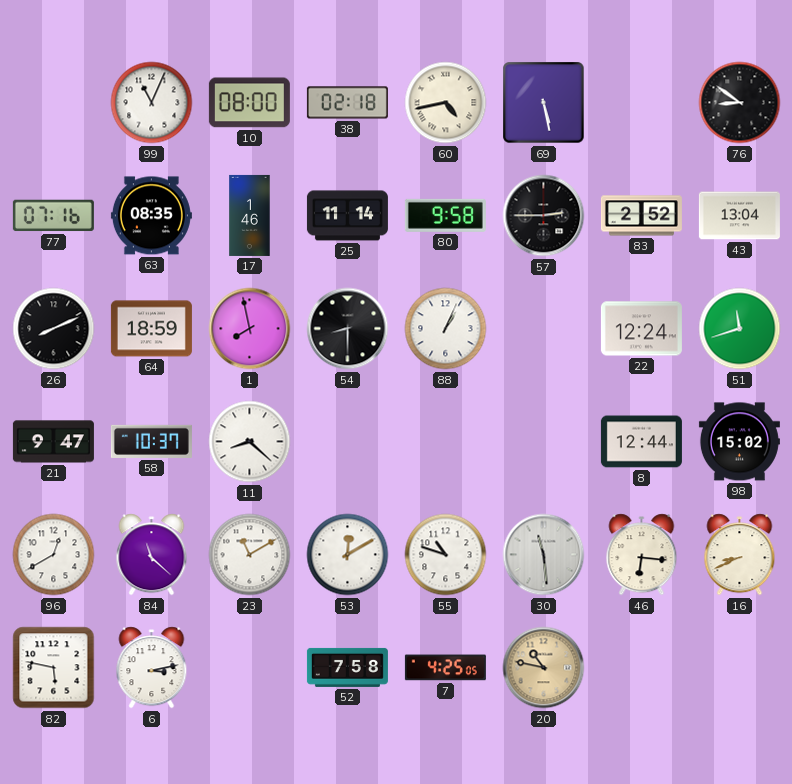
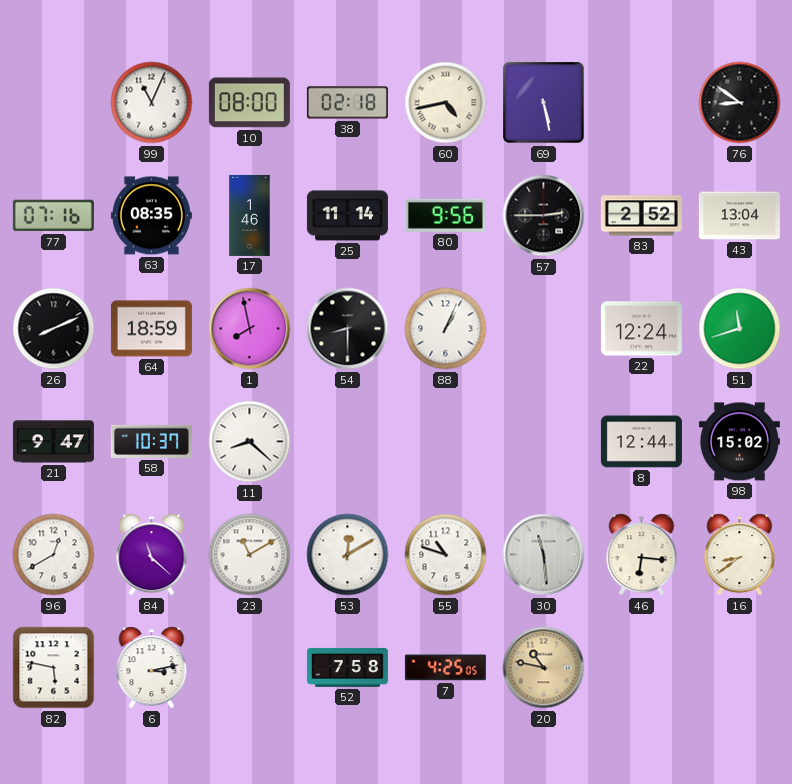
80: 9:58 -> 9:56 (445, 215)
16: 8:41 -> 8:39 (740, 555)
